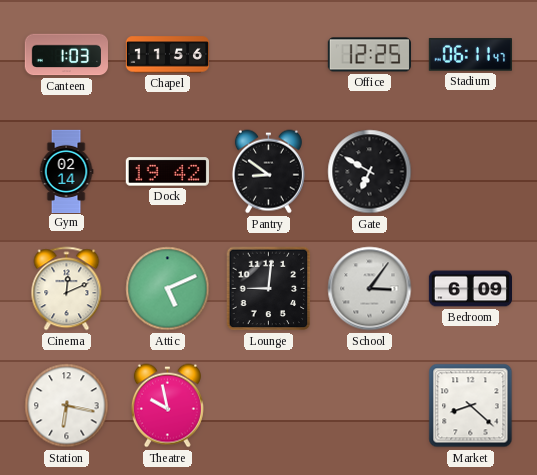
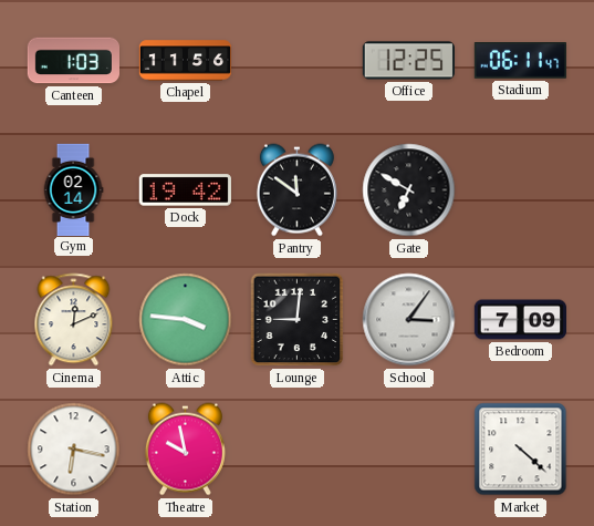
Pantry: 8:51 -> 11:51 (296, 190)
Attic: 5:11 -> 3:46 (186, 320)
Bedroom: 6:09 -> 7:09 (521, 320)
Market: 8:22 -> 4:22 (521, 450)
